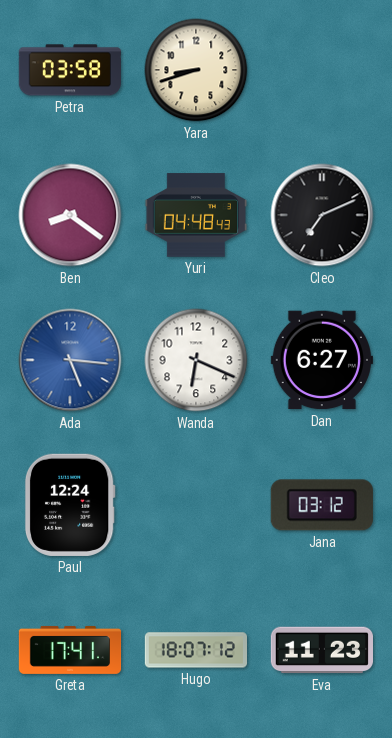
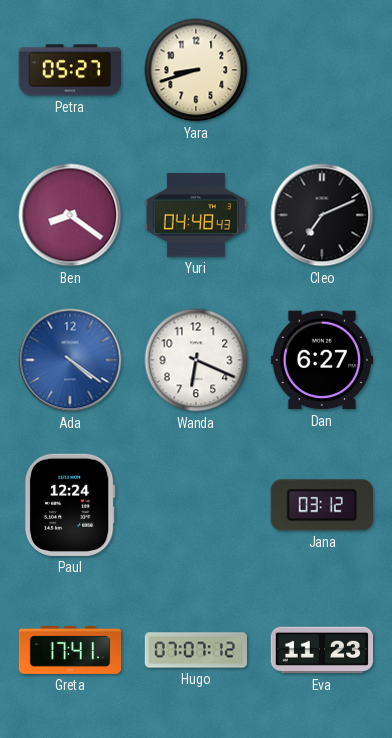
Petra: 03:58 -> 05:27 (70, 70)
Ada: 5:16 -> 4:21 (70, 360)
Hugo: 18:07 -> 07:07 (195, 650)
